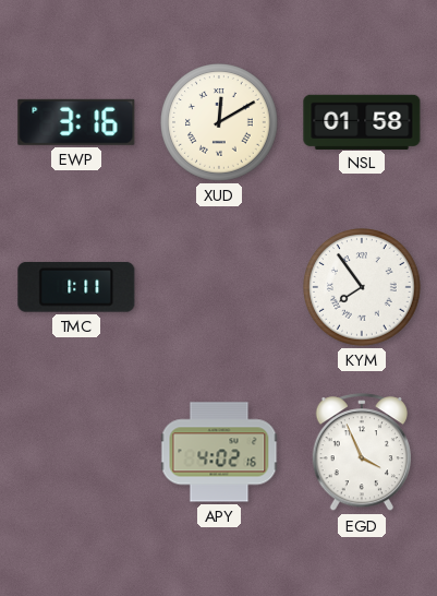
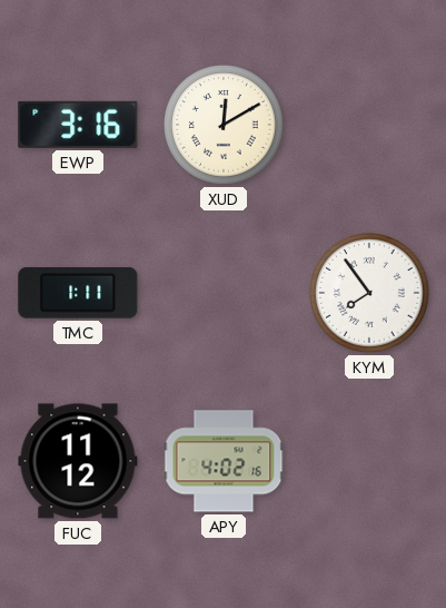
NSL: 01:58 -> none (362, 121)
FUC: none -> 11:12 (78, 461)
EGD: 3:56 -> none (361, 453)
